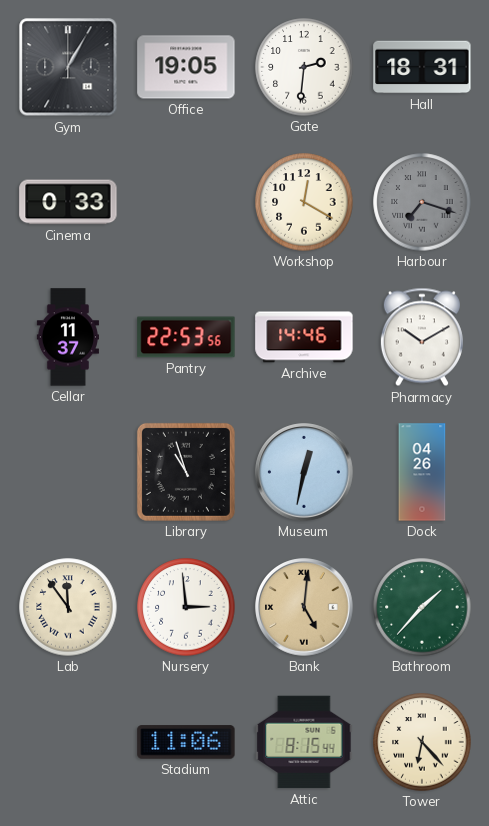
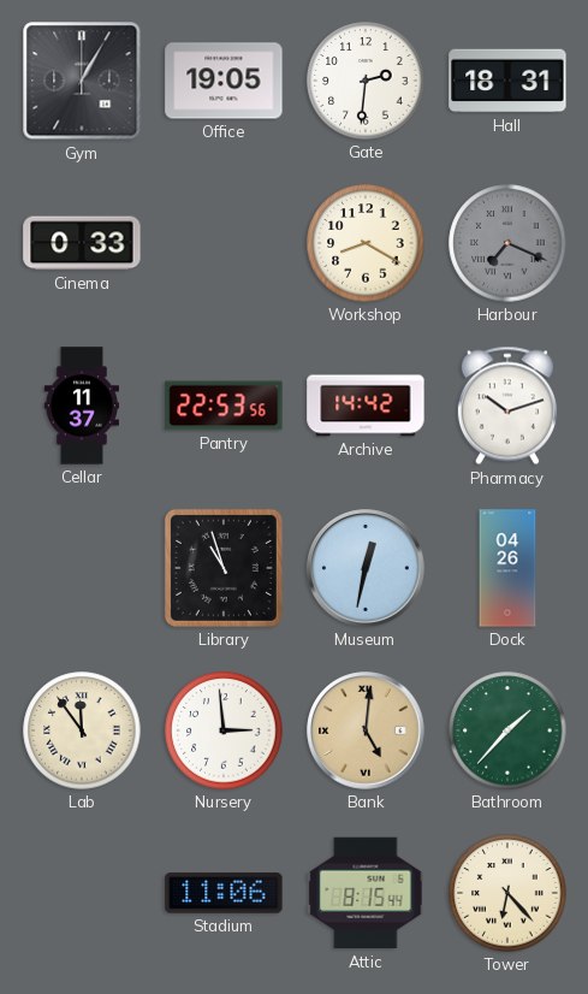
Workshop: 12:20 -> 8:20 (366, 243)
Harbour: 7:18 -> 7:19 (507, 243)
Archive: 14:46 -> 14:42 (366, 406)
Pharmacy: 10:10 -> 10:12 (507, 406)
